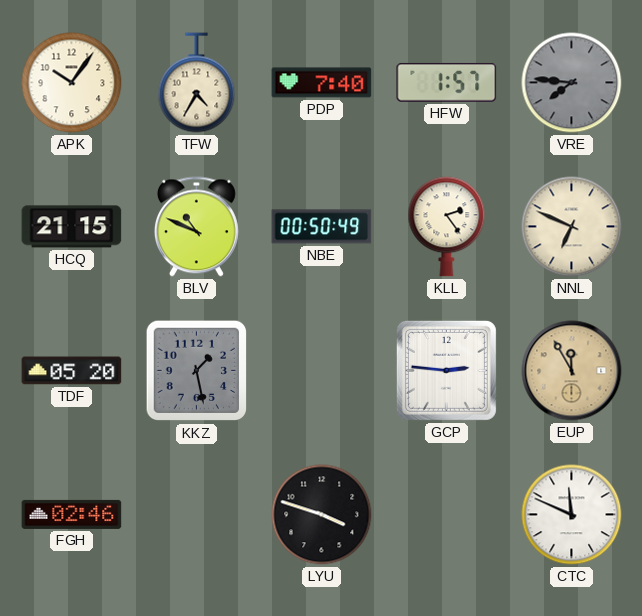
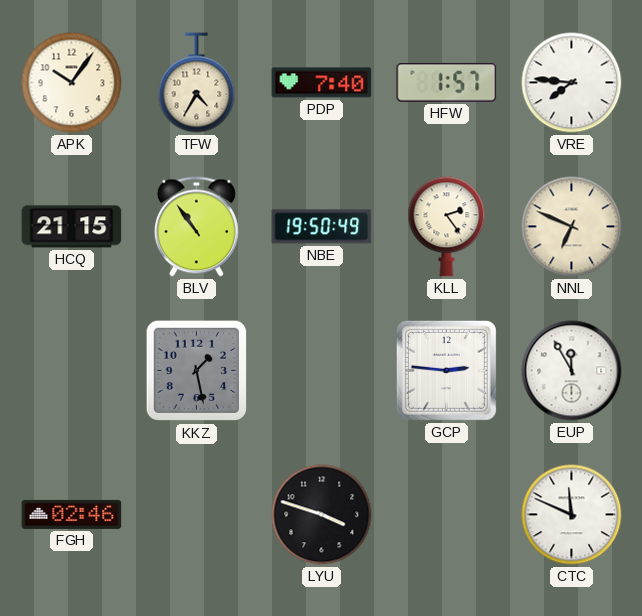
VRE dial: grey -> white (572, 83)
BLV: 10:49 -> 10:54 (196, 227)
NBE: 00:50 -> 19:50 (322, 227)
TDF: 05:20 -> none (72, 371)
EUP dial: champagne -> white (572, 371)
